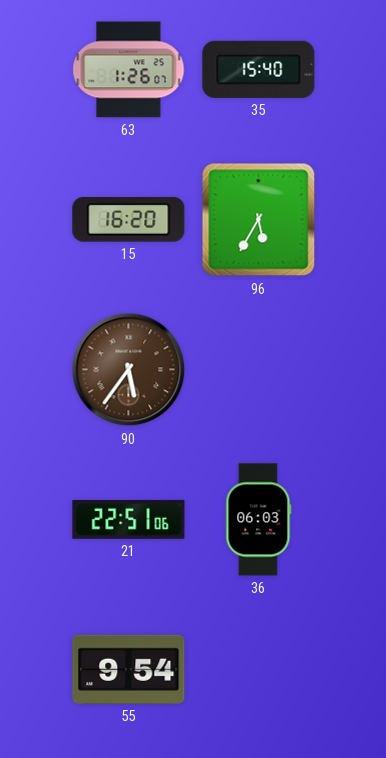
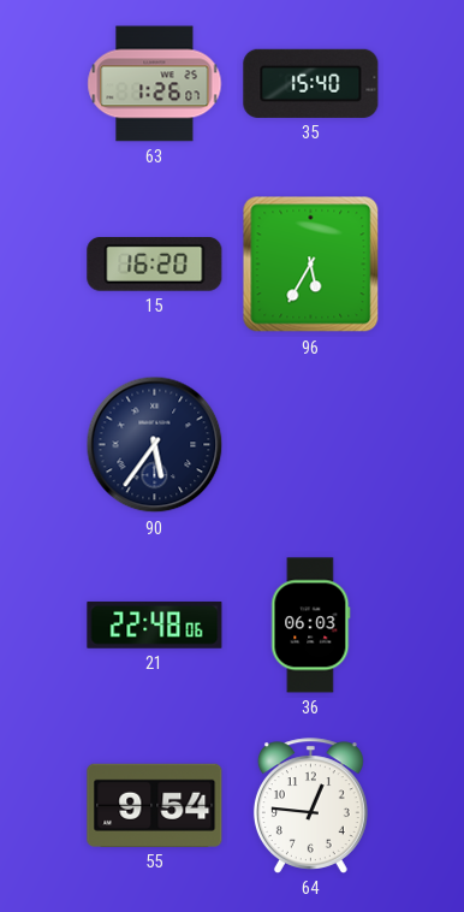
90 dial: brown -> navy (155, 445)
21: 22:51 -> 22:48 (155, 624)
64: none -> 12:46 (310, 806)
